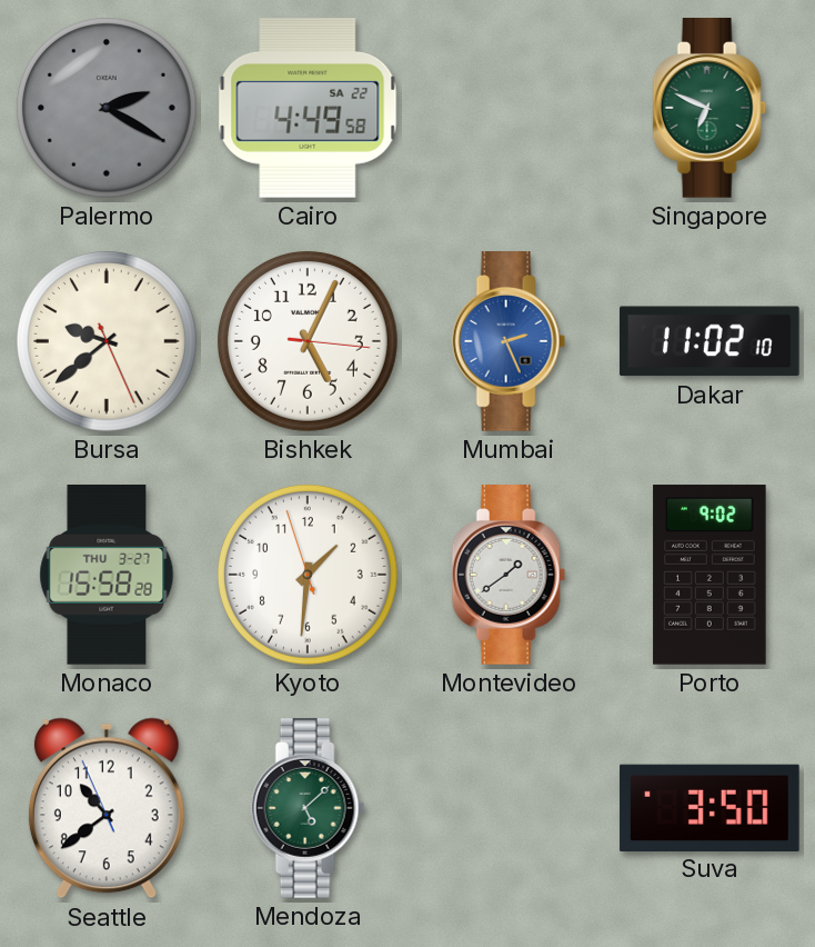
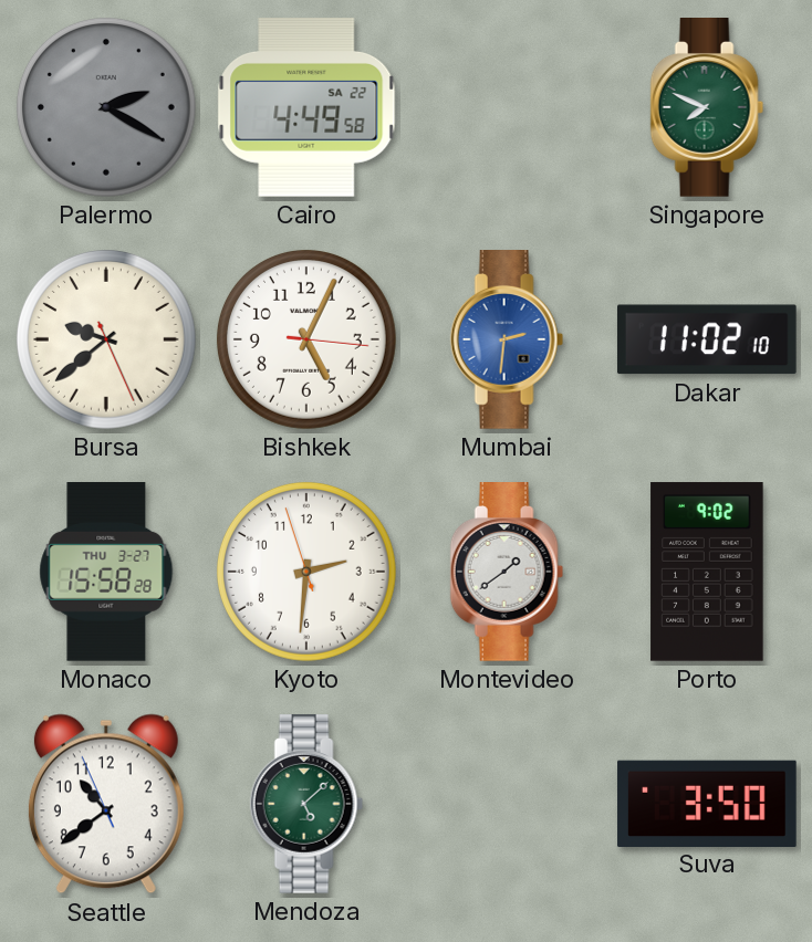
Singapore: 6:49 -> 7:49 (707, 107)
Mumbai: 2:26 -> 2:31 (507, 339)
Kyoto: 1:30 -> 2:30 (306, 572)
